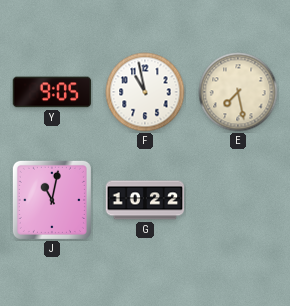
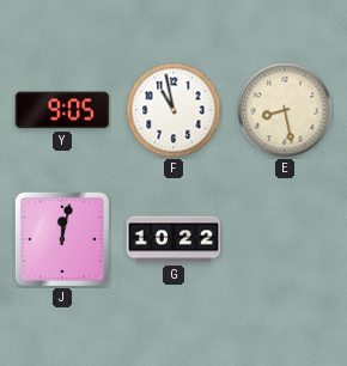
E: 7:28 -> 8:28 (285, 110)
J: 11:02 -> 12:02 (62, 239)
